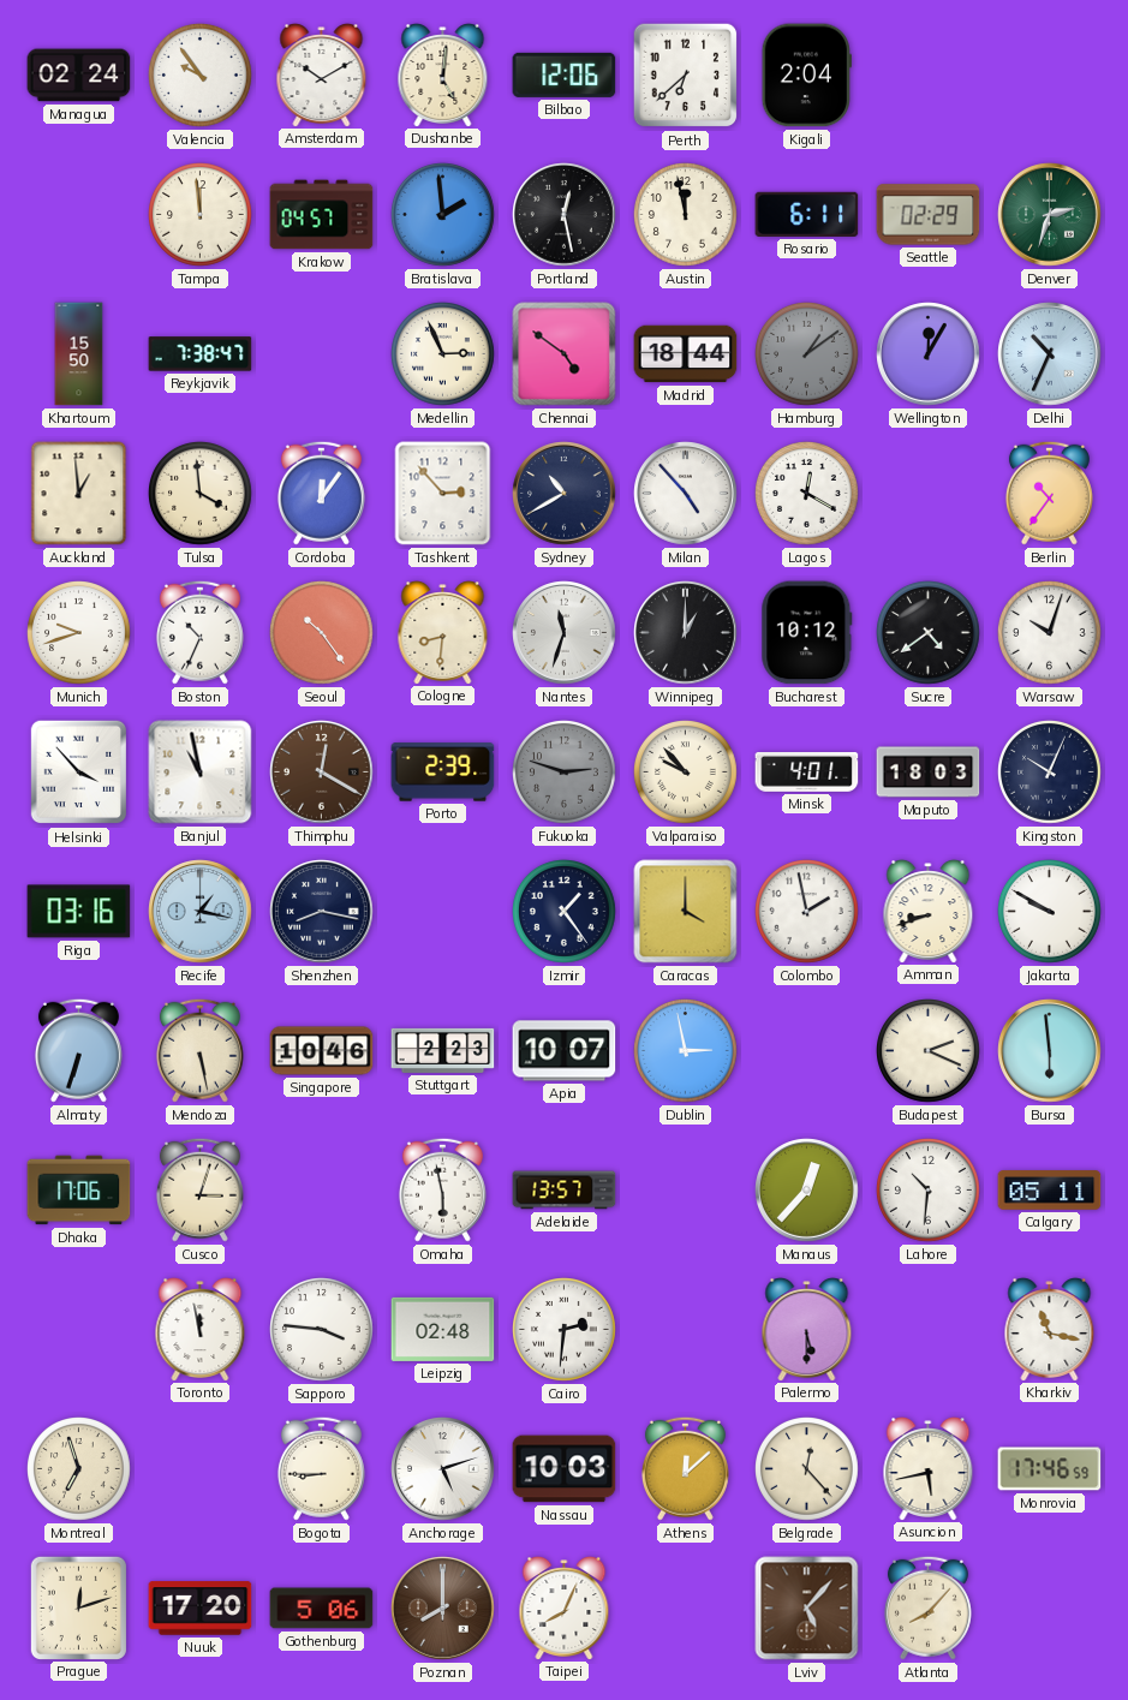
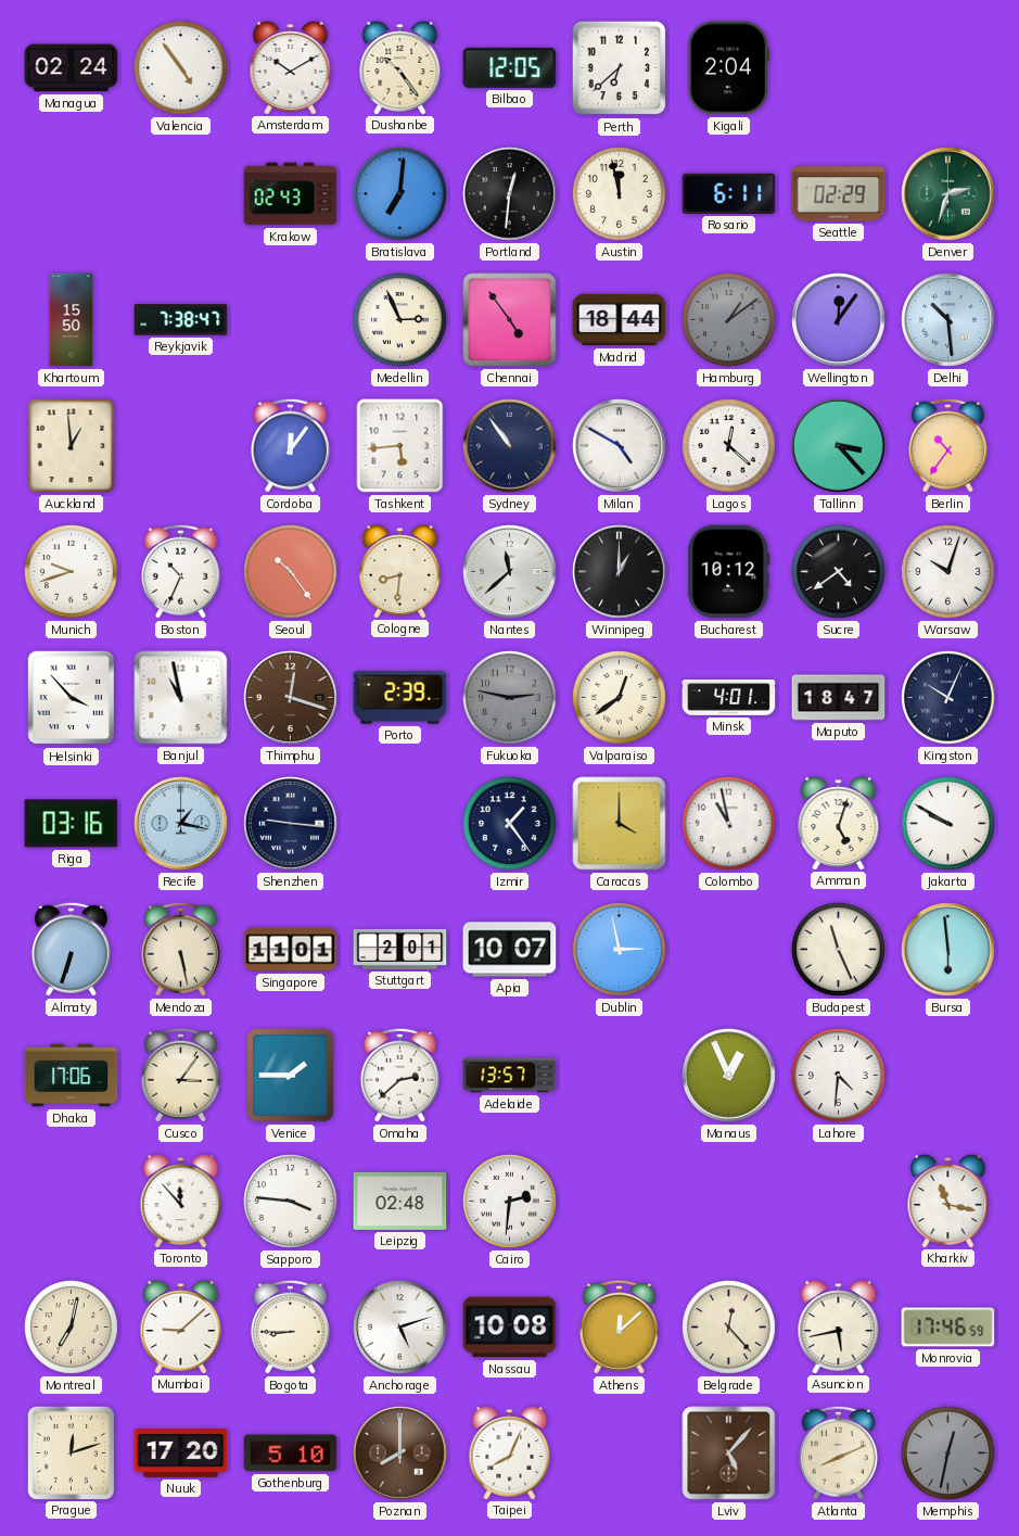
Valencia: 9:54 -> 4:54 (181, 68)
Dushanbe: 5:01 -> 10:24 (400, 68)
Bilbao: 12:06 -> 12:05 (510, 67)
Tampa: 11:59 -> none (201, 215)
Krakow: 04:57 -> 02:43 (291, 194)
Bratislava: 1:59 -> 7:01 (400, 194)
Portland: 12:28 -> 12:31 (510, 194)
Chennai: 4:51 -> 4:54 (510, 320)
Wellington: 12:05 -> 12:06 (839, 320)
Delhi: 10:34 -> 10:29 (948, 320)
Tulsa: 3:59 -> none (201, 494)
Tashkent: 2:53 -> 5:44 (400, 446)
Sydney: 10:40 -> 10:54 (510, 446)
Milan: 4:53 -> 4:50 (620, 446)
Lagos: 12:20 -> 12:22 (729, 446)
Tallinn: none -> 3:23 (839, 446)
Nantes: 11:33 -> 11:38 (510, 572)
Thimphu: 12:20 -> 12:18 (291, 698)
Fukuoka: 2:48 -> 2:47 (510, 698)
Valparaiso: 9:53 -> 12:39 (620, 698)
Maputo: 18:03 -> 18:47 (839, 698)
Shenzhen: 8:17 -> 9:16 (291, 824)
Colombo: 1:58 -> 10:58 (729, 824)
Amman: 8:42 -> 5:03 (839, 824)
Singapore: 10:46 -> 11:01 (291, 950)
Stuttgart: 2:23 -> 2:01 (400, 949)
Budapest: 2:19 -> 11:26 (839, 950)
Cusco: 3:03 -> 3:06 (180, 1075)
Venice: none -> 1:45 (291, 1076)
Omaha: 5:58 -> 2:38 (399, 1075)
Manaus: 12:37 -> 12:56 (729, 1076)
Lahore: 10:31 -> 4:31 (839, 1076)
Calgary: 05:11 -> none (1050, 1191)
Toronto: 11:58 -> 11:53 (181, 1202)
Palermo: 5:30 -> none (807, 1330)
Montreal: 6:57 -> 7:02 (72, 1328)
Mumbai: none -> 9:08 (181, 1328)
Nassau: 10:03 -> 10:08 (510, 1328)
Gothenburg: 5:06 -> 5:10 (291, 1454)
Atlanta: 8:07 -> 8:11 (838, 1452)
Memphis: none -> 12:32 (948, 1454)
